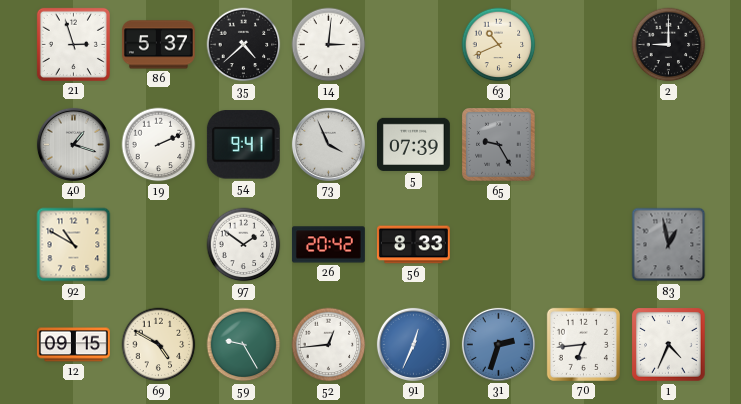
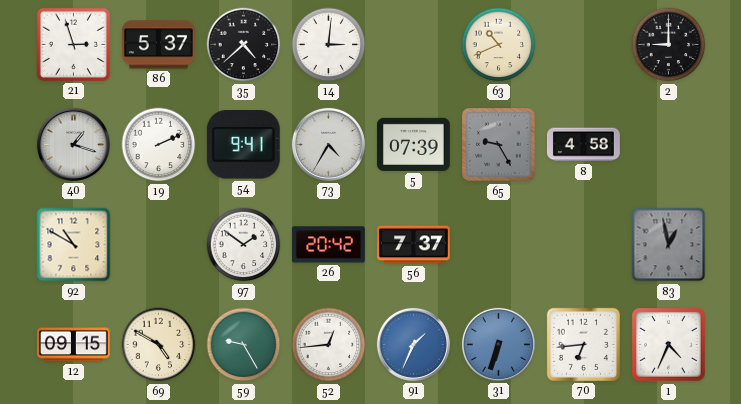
73: 3:56 -> 4:35 (328, 144)
8: none -> 4:58 (583, 145)
56: 8:33 -> 7:37 (413, 245)
91: 12:34 -> 1:34 (413, 344)
31: 2:33 -> 6:33 (498, 344)
